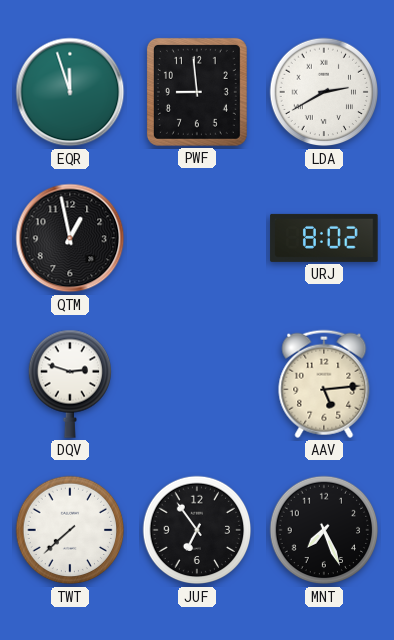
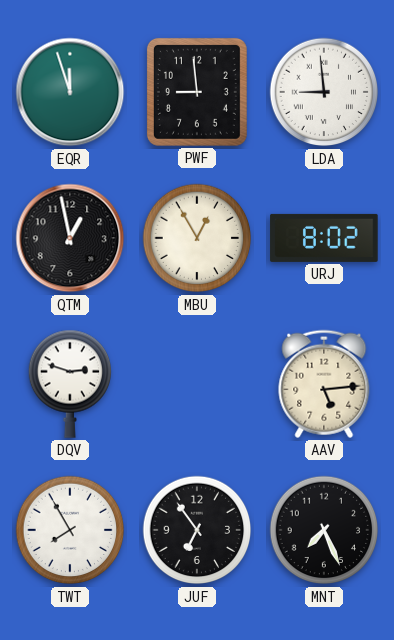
LDA: 2:40 -> 8:59 (324, 92)
MBU: none -> 12:55 (197, 238)
TWT: 7:38 -> 7:55 (70, 530)
